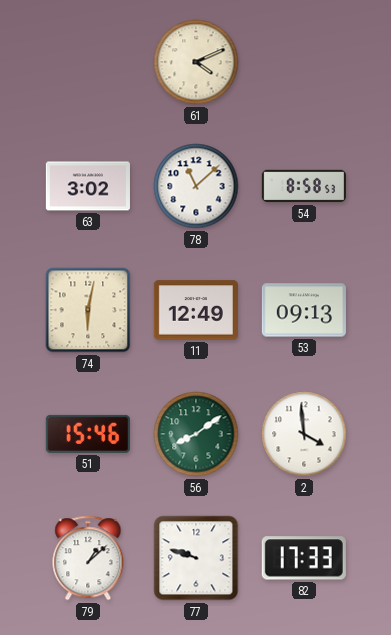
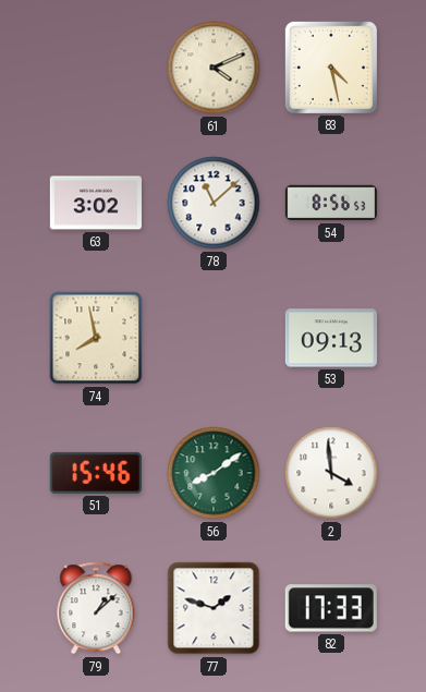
83: none -> 4:28 (331, 68)
54: 8:58 -> 8:56 (331, 203)
74: 6:02 -> 7:58 (96, 338)
11: 12:49 -> none (196, 310)
77: 9:48 -> 1:48 (214, 608)
